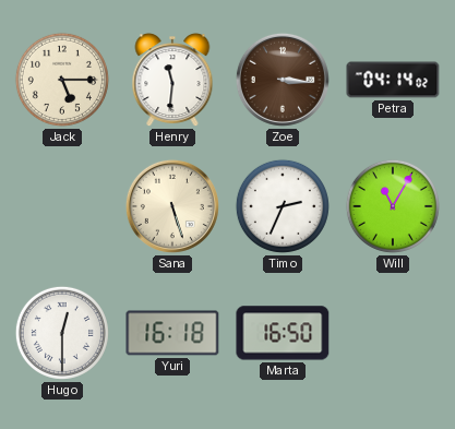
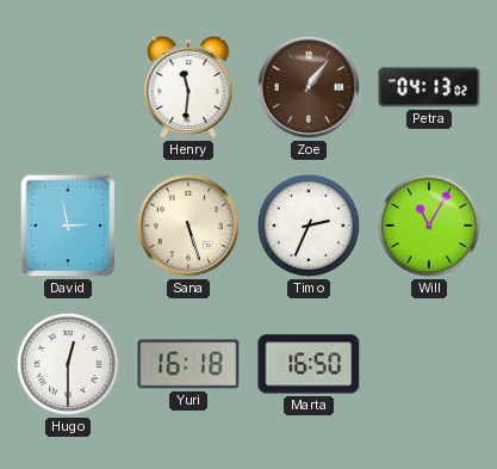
Jack: 5:15 -> none (62, 80)
Zoe: 3:16 -> 1:06 (309, 87)
Petra: 04:14 -> 04:13 (429, 87)
David: none -> 2:58 (68, 226)
